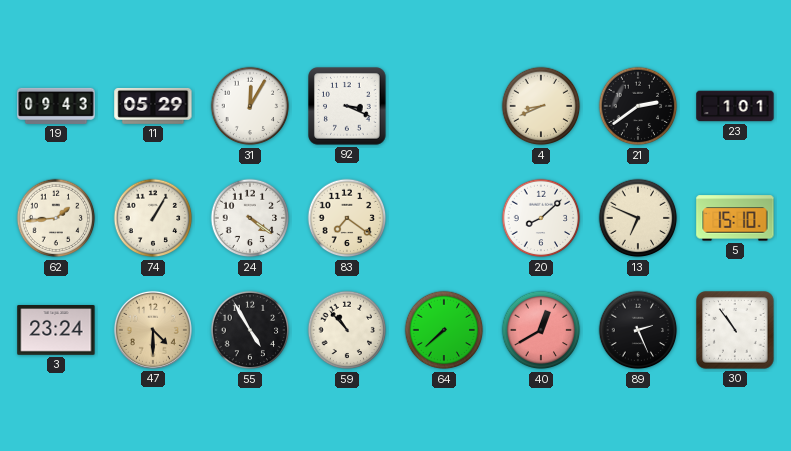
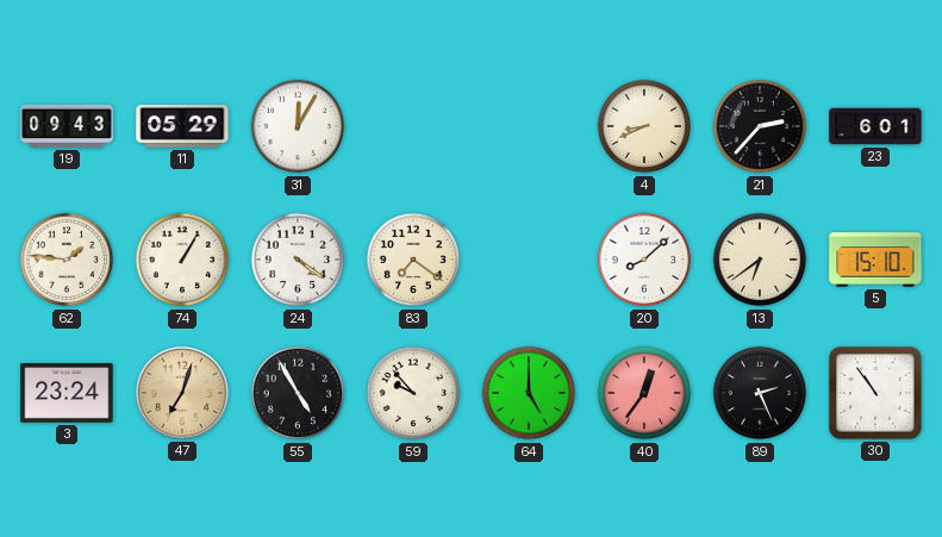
92: 3:19 -> none (347, 106)
21: 2:39 -> 2:37 (760, 126)
23: 1:01 -> 6:01 (875, 126)
62: 1:44 -> 1:46 (67, 260)
13: 6:49 -> 6:39 (760, 260)
47: 4:30 -> 7:03 (182, 393)
59: 10:53 -> 9:53 (413, 393)
64: 7:38 -> 5:00 (529, 393)
40: 12:40 -> 12:36 (644, 393)
